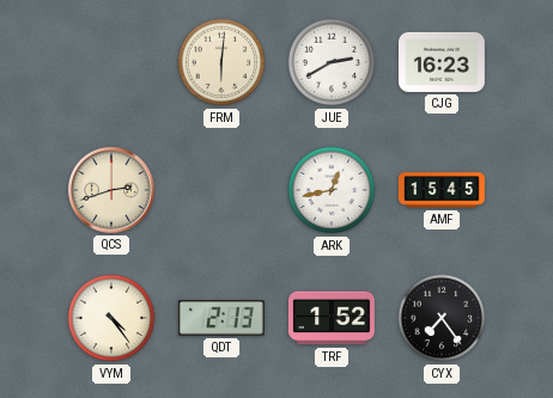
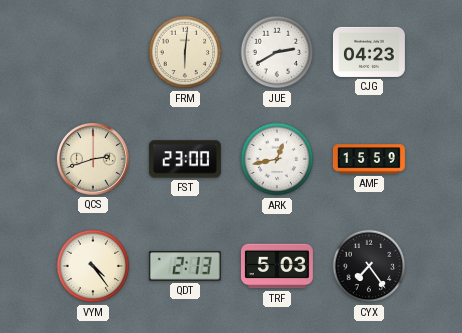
CJG: 16:23 -> 04:23 (369, 52)
FST: none -> 23:00 (185, 159)
AMF: 15:45 -> 15:59 (369, 159)
TRF: 1:52 -> 5:03 (277, 266)
